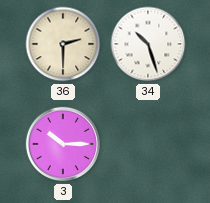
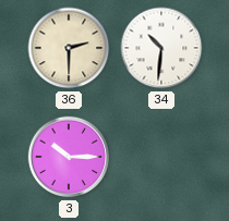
34: 10:27 -> 10:31 (161, 48)
